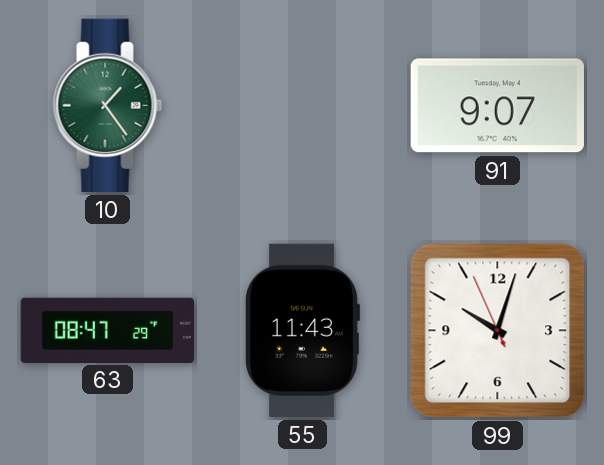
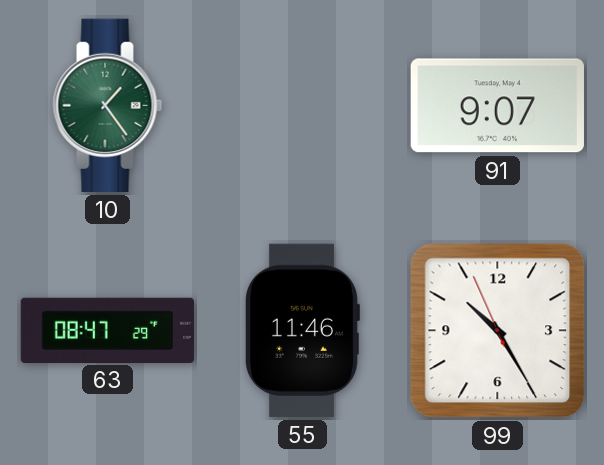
55: 11:43 -> 11:46 (303, 330)
99: 10:02 -> 10:24 (498, 331)
